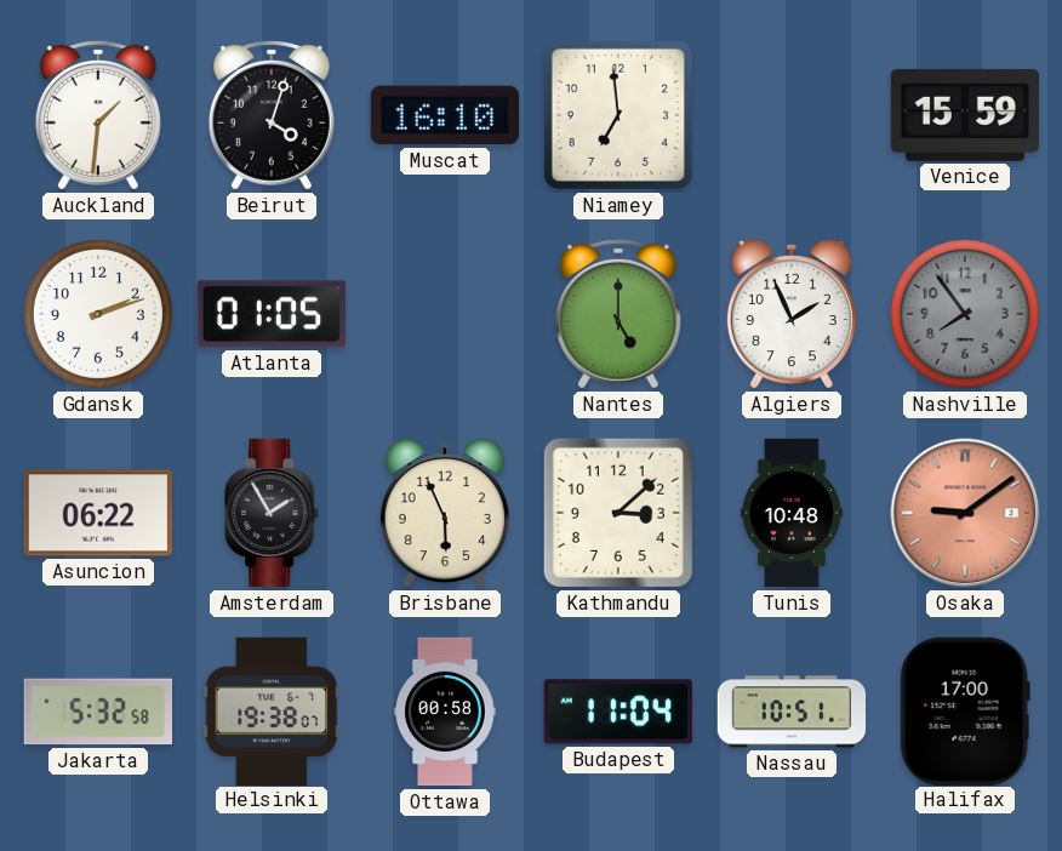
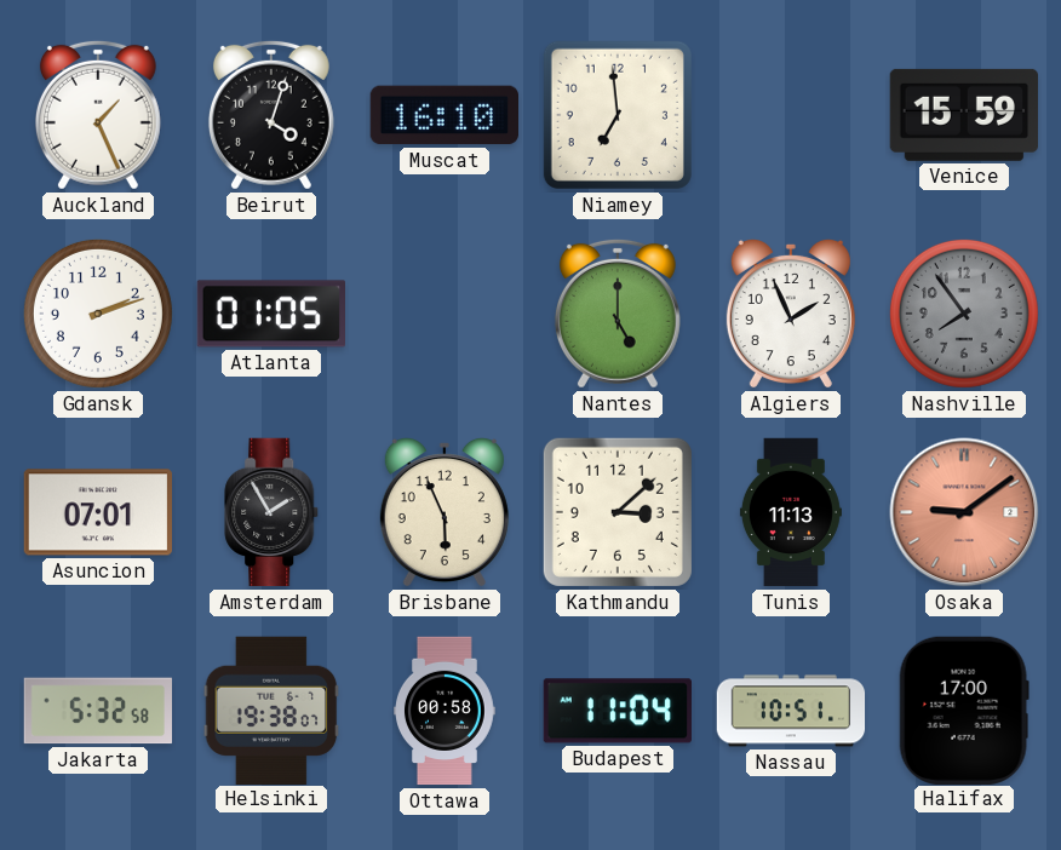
Auckland: 1:31 -> 1:26 (98, 115)
Asuncion: 06:22 -> 07:01 (97, 512)
Tunis: 10:48 -> 11:13 (791, 512)
